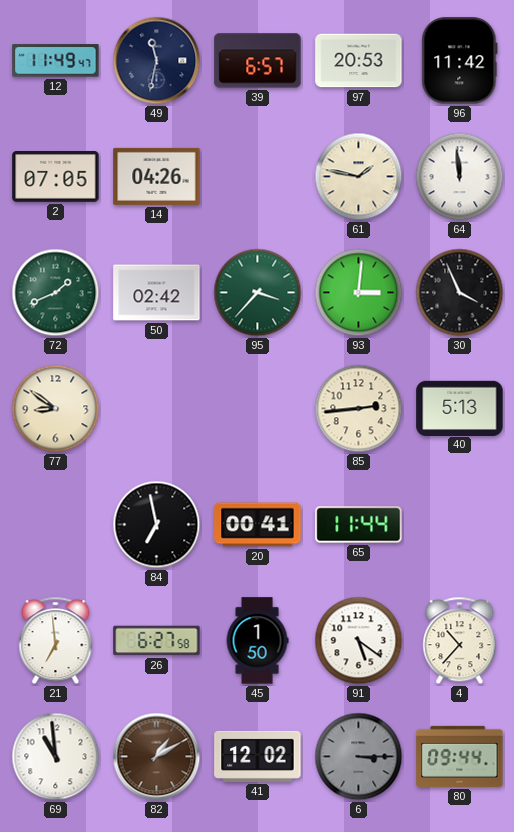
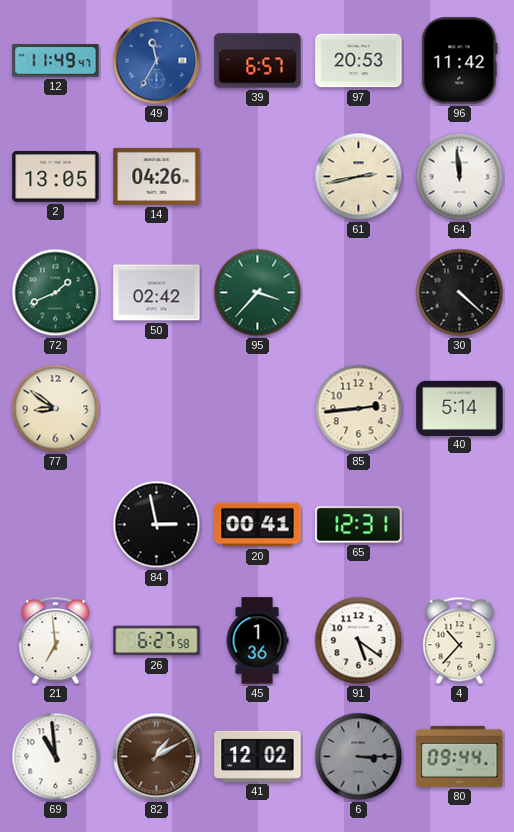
49: 11:32 -> 11:35 (157, 61)
49 dial: navy -> blue (157, 61)
2: 07:05 -> 13:05 (56, 177)
61: 1:47 -> 2:43 (359, 177)
93: 3:01 -> none (359, 293)
30: 3:56 -> 4:22 (460, 293)
40: 5:13 -> 5:14 (460, 408)
84: 6:58 -> 2:58 (157, 525)
65: 11:44 -> 12:31 (359, 525)
45: 1:50 -> 1:36 (257, 641)
